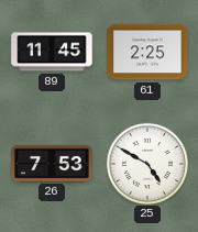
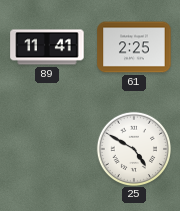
89: 11:45 -> 11:41 (47, 47)
26: 7:53 -> none (52, 163)
